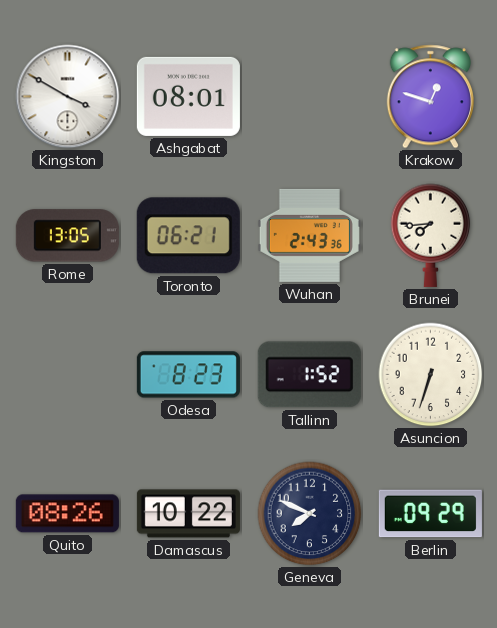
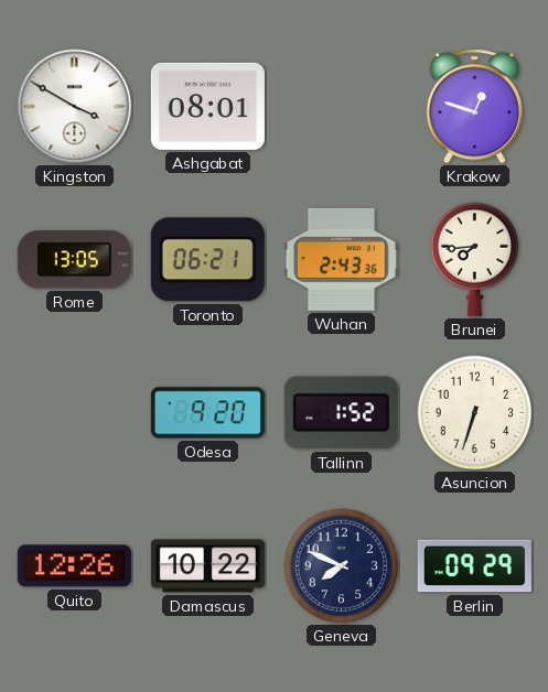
Odesa: 8:23 -> 9:20 (207, 413)
Quito: 08:26 -> 12:26 (74, 566)
